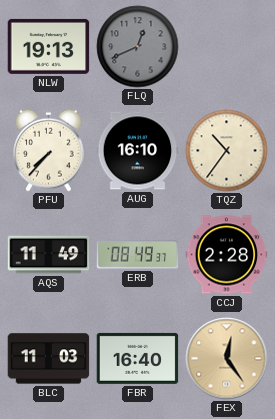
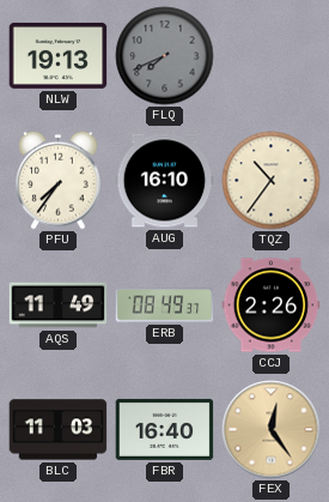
FLQ: 12:41 -> 7:41 (165, 56)
PFU: 7:37 -> 7:36 (59, 180)
CCJ: 2:28 -> 2:26 (272, 306)
